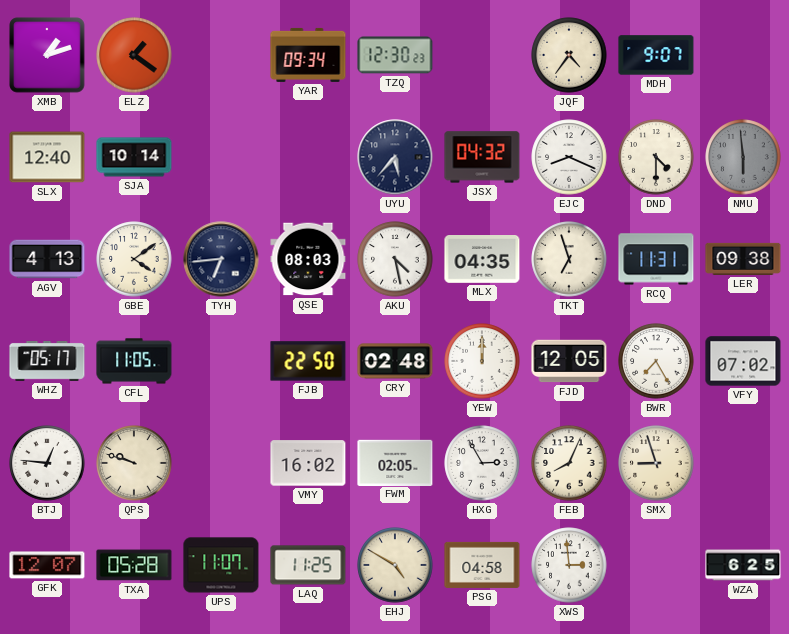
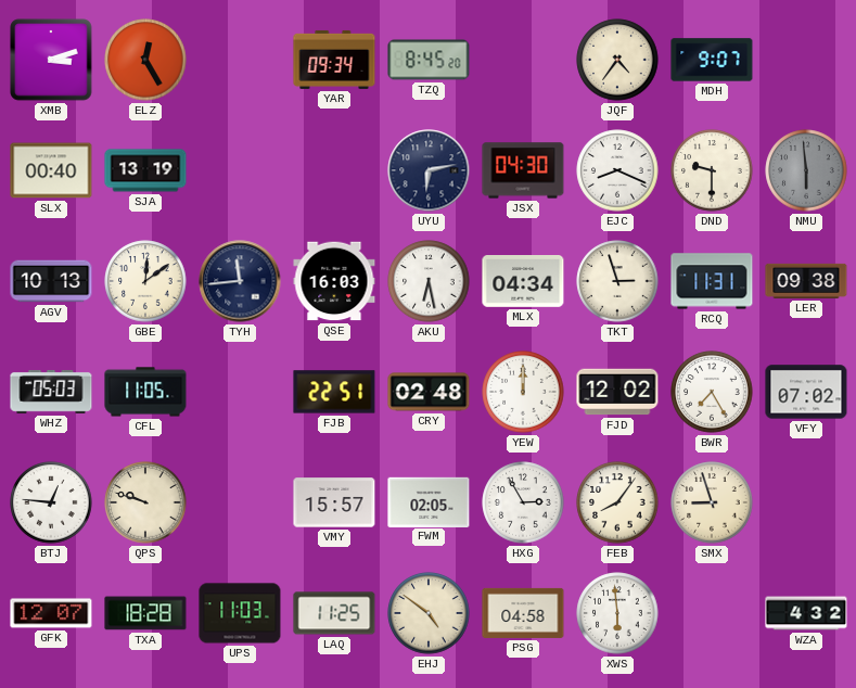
XMB: 1:12 -> 3:12 (51, 60)
ELZ: 1:21 -> 12:25 (145, 60)
TZQ: 12:30 -> 8:45 (429, 60)
SLX: 12:40 -> 00:40 (51, 170)
SJA: 10:14 -> 13:19 (145, 170)
UYU: 5:37 -> 6:13 (429, 170)
JSX: 04:32 -> 04:30 (523, 170)
DND: 4:30 -> 9:30 (712, 170)
AGV: 4:13 -> 10:13 (51, 281)
GBE: 4:09 -> 12:09 (145, 281)
TYH: 6:44 -> 11:44 (240, 281)
QSE: 08:03 -> 16:03 (334, 281)
AKU: 4:28 -> 6:28 (429, 281)
MLX: 04:35 -> 04:34 (523, 282)
TKT: 6:57 -> 2:57 (617, 281)
WHZ: 05:17 -> 05:03 (51, 393)
FJB: 22:50 -> 22:51 (334, 392)
FJD: 12:05 -> 12:02 (617, 392)
VMY: 16:02 -> 15:57 (334, 502)
FEB: 8:04 -> 8:06 (617, 502)
TXA: 05:28 -> 18:28 (145, 613)
UPS: 11:07 -> 11:03 (240, 613)
EHJ: 4:50 -> 4:51 (429, 613)
XWS: 2:59 -> 5:59 (617, 613)
WZA: 6:25 -> 4:32 (806, 613)
